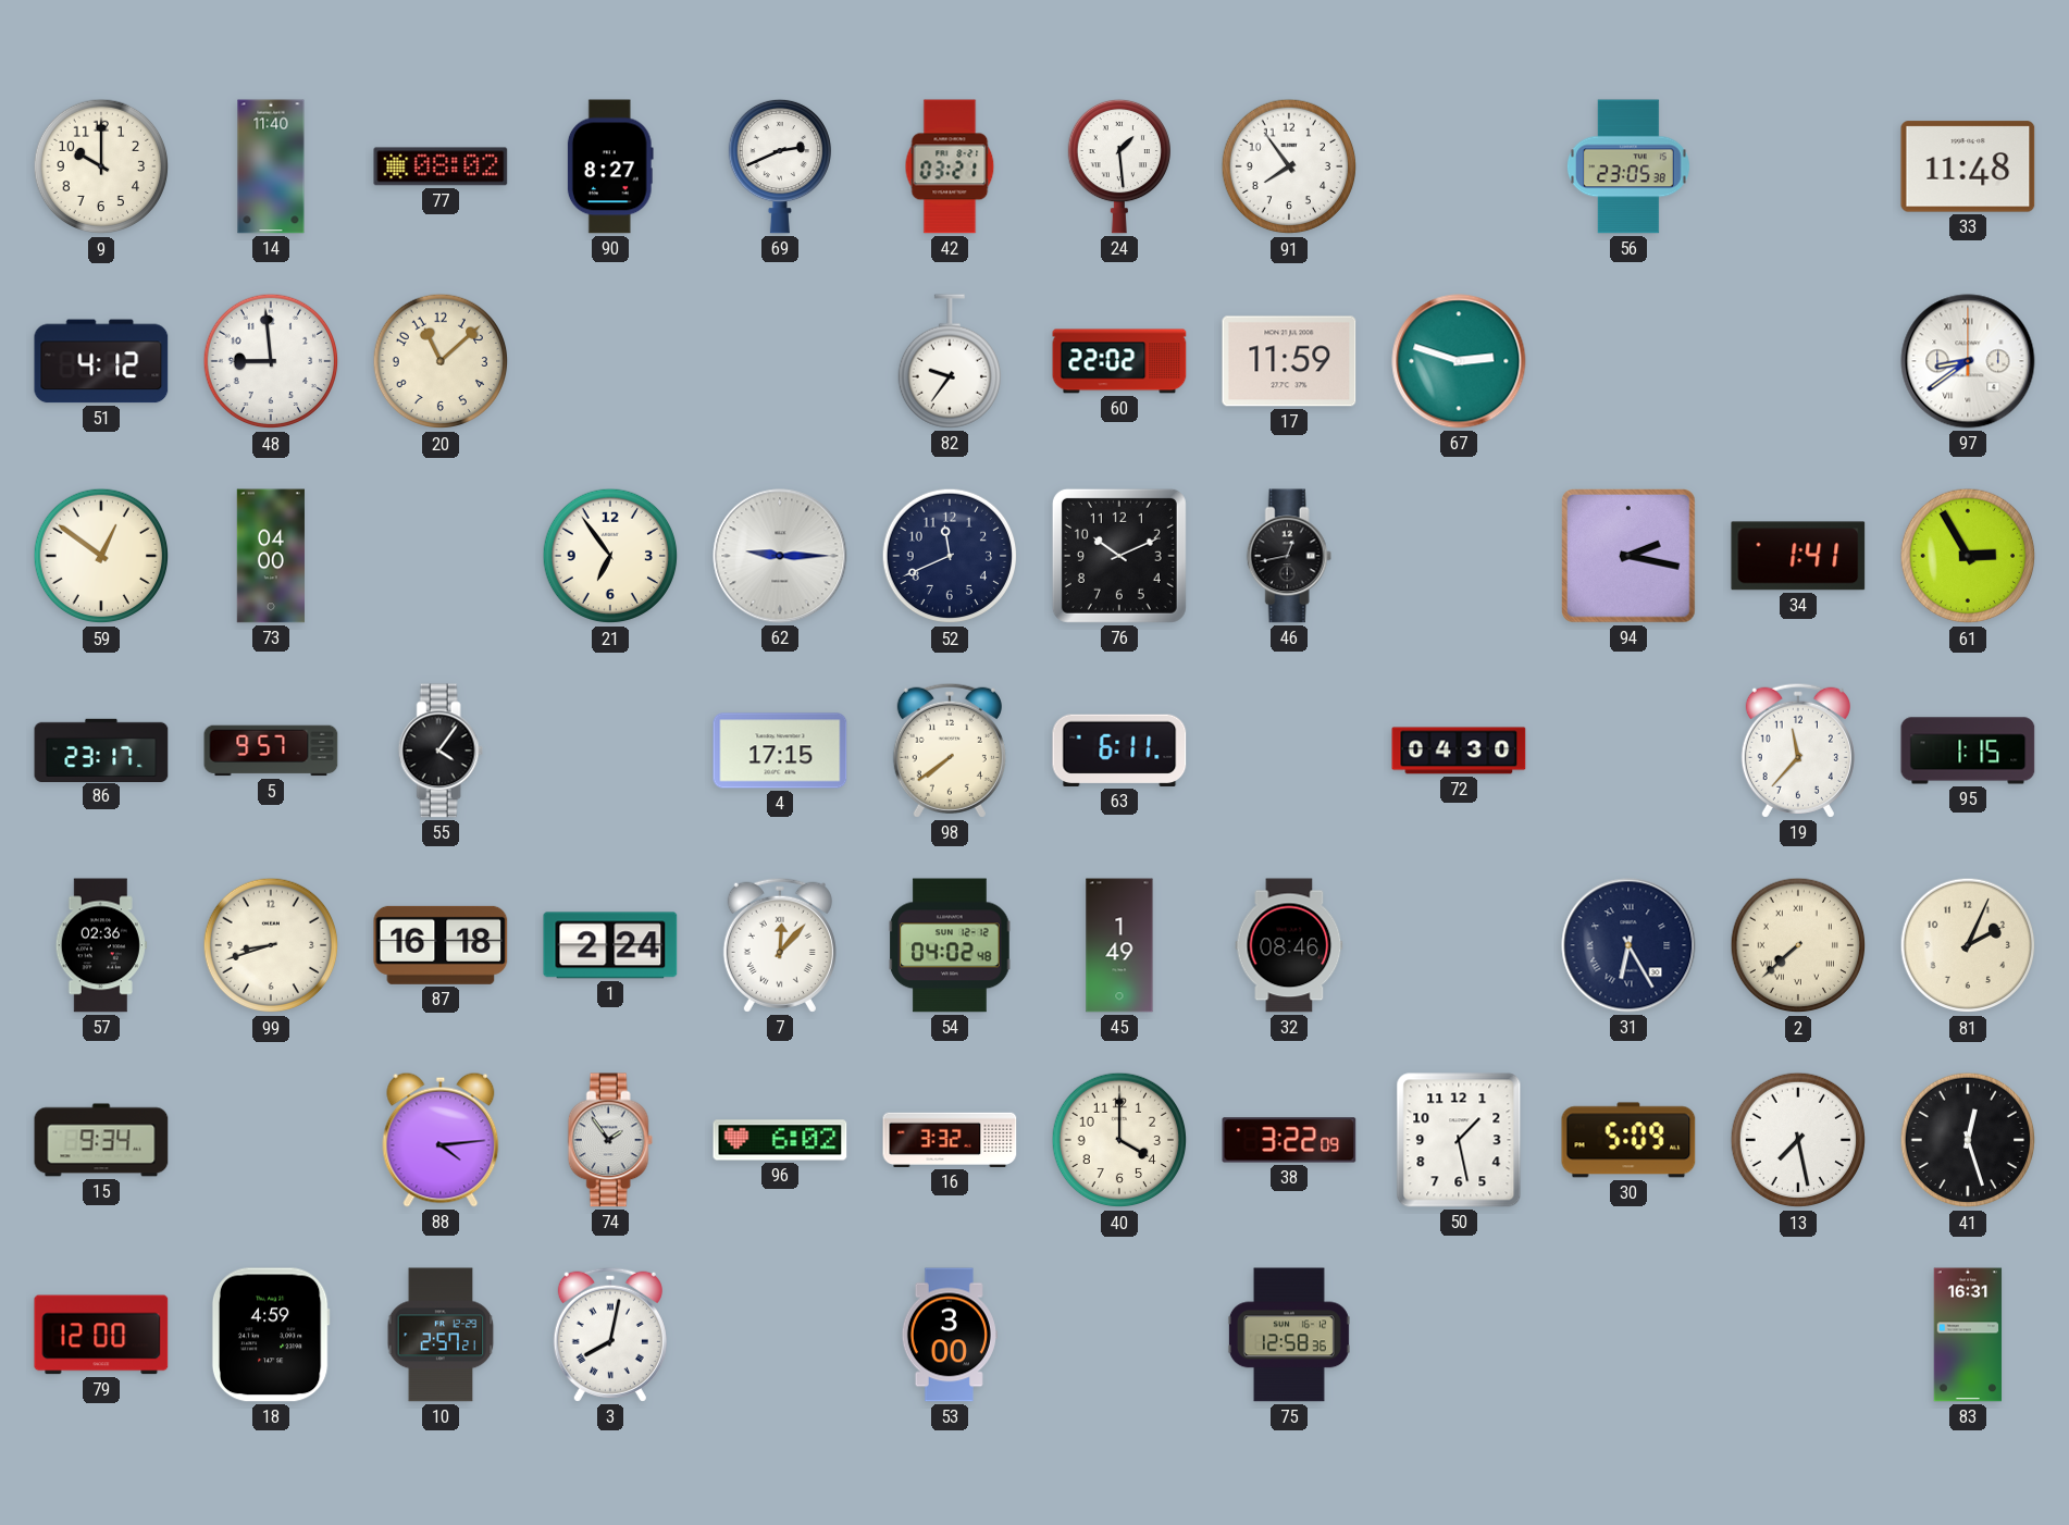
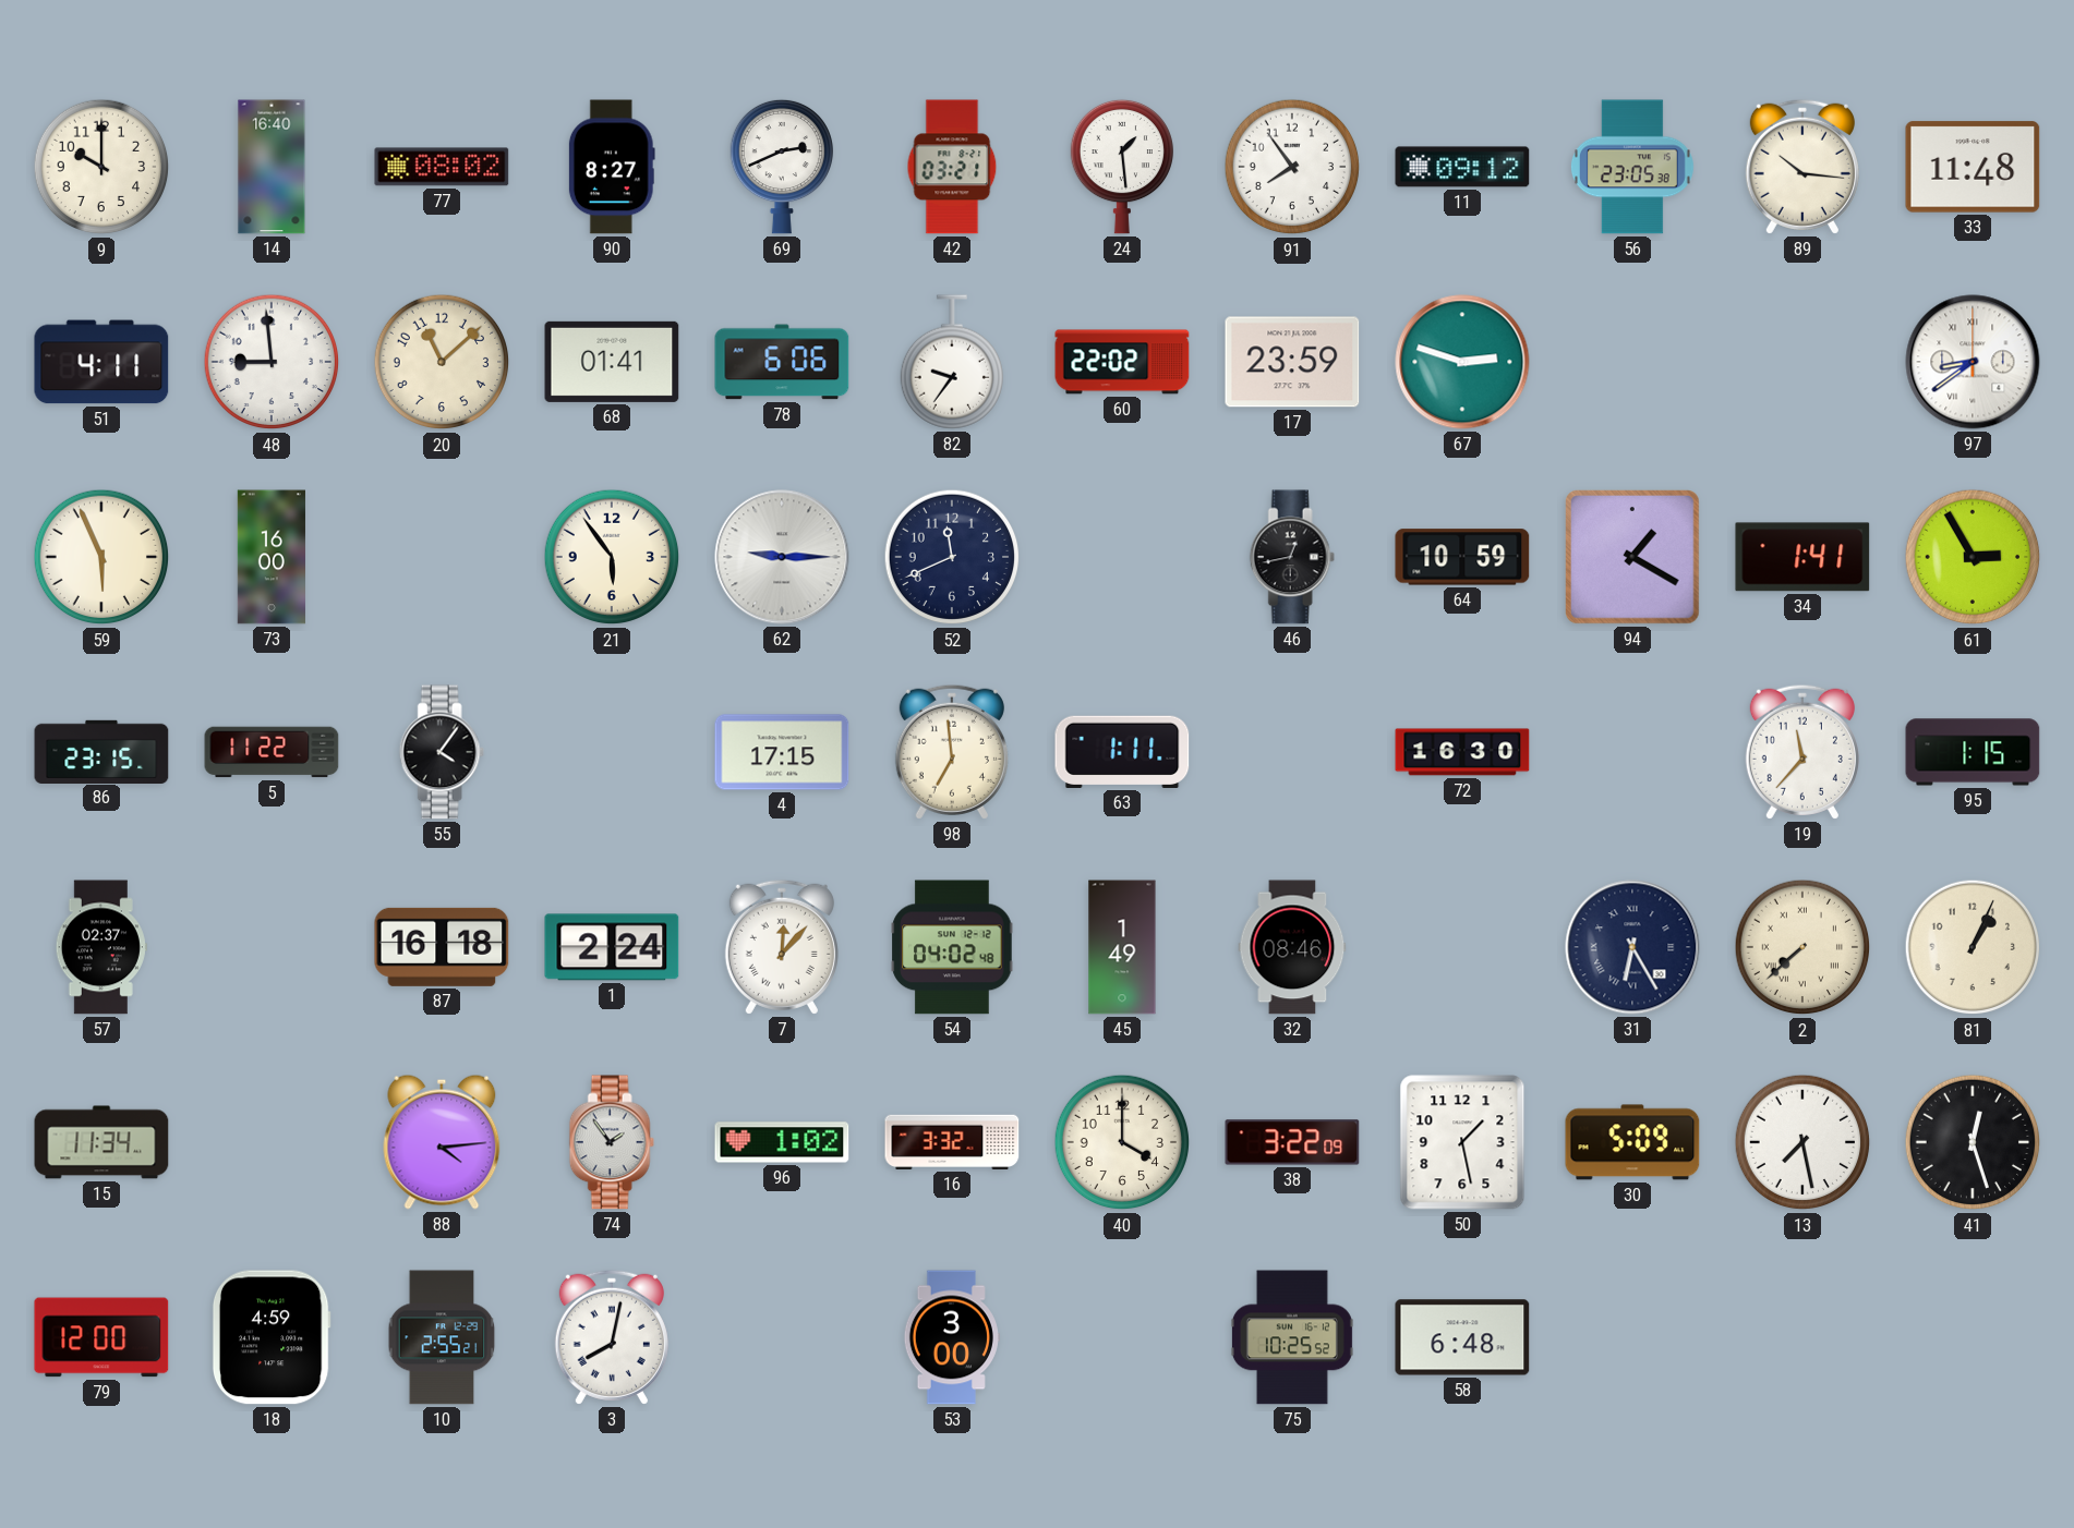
14: 11:40 -> 16:40 (272, 167)
11: none -> 09:12 (1462, 167)
89: none -> 10:16 (1802, 167)
51: 4:12 -> 4:11 (101, 362)
68: none -> 01:41 (612, 362)
78: none -> 6:06 (782, 362)
17: 11:59 -> 23:59 (1292, 362)
59: 12:51 -> 5:56 (101, 557)
73: 04:00 -> 16:00 (272, 557)
21: 6:54 -> 5:54 (612, 557)
76: 10:11 -> none (1119, 556)
64: none -> 10:59 (1462, 557)
94: 2:17 -> 1:20 (1633, 558)
86: 23:17 -> 23:15 (101, 751)
5: 9:57 -> 11:22 (272, 752)
98: 7:39 -> 6:59 (952, 752)
63: 6:11 -> 1:11 (1122, 752)
72: 04:30 -> 16:30 (1462, 752)
57: 02:36 -> 02:37 (101, 947)
99: 8:42 -> none (271, 945)
81: 2:04 -> 1:04 (1973, 947)
15: 9:34 -> 11:34 (101, 1142)
96: 6:02 -> 1:02 (782, 1142)
10: 2:57 -> 2:55 (442, 1337)
75: 12:58 -> 10:25 (1292, 1337)
58: none -> 6:48 (1462, 1337)
83: 16:31 -> none (1968, 1335)
